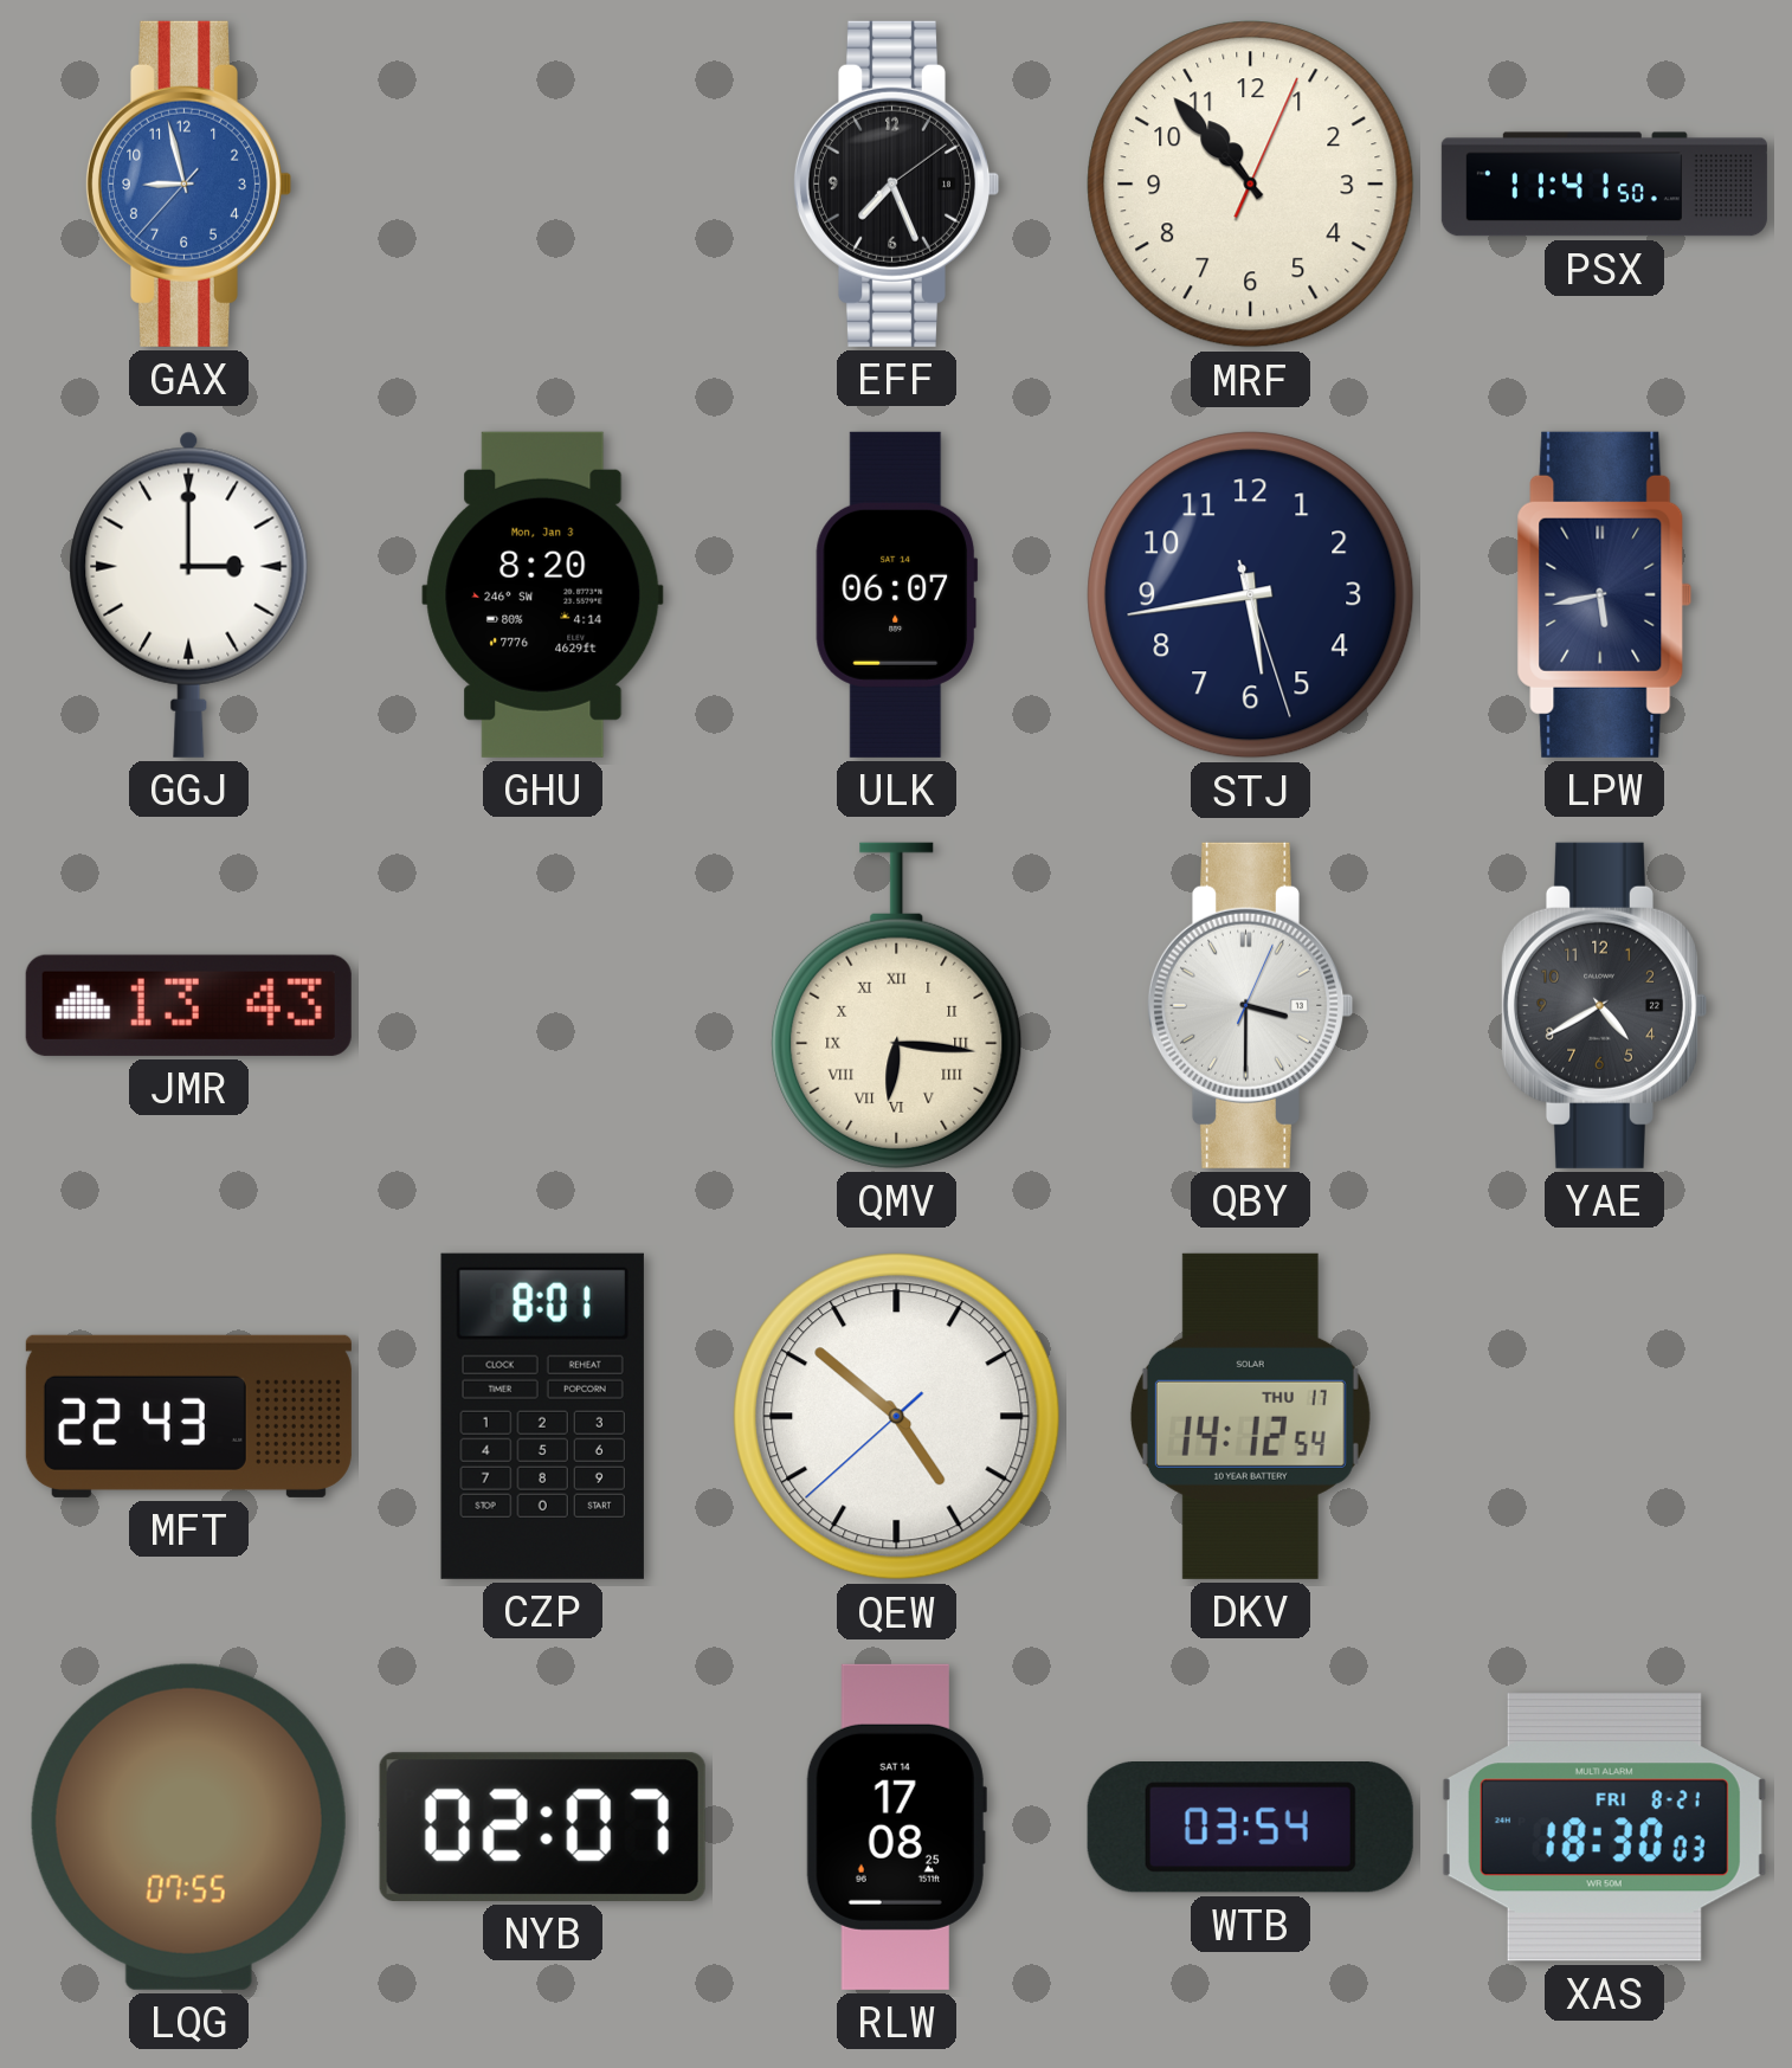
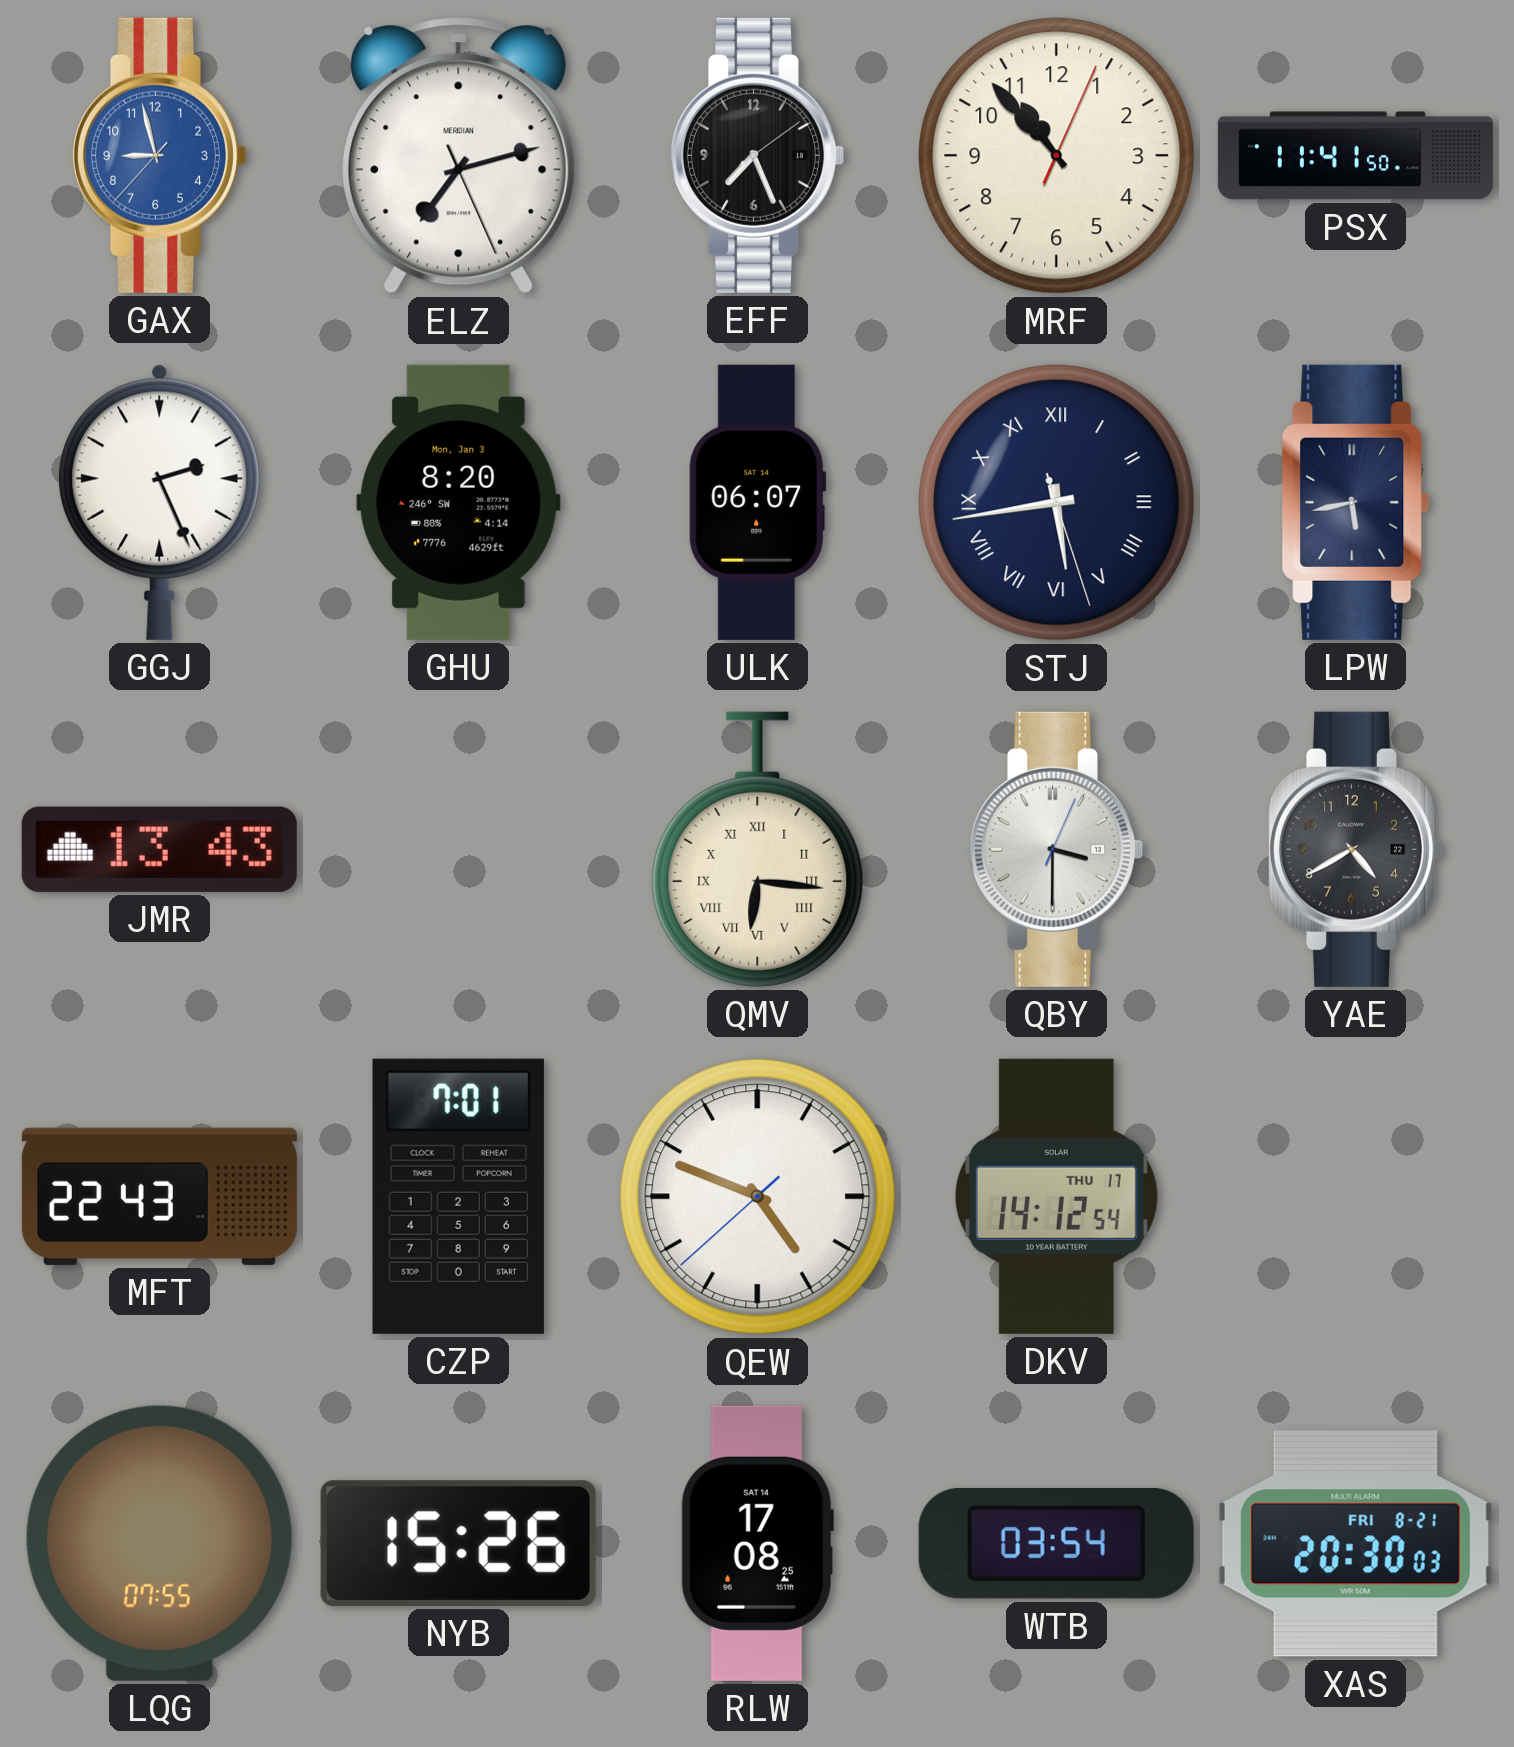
ELZ: none -> 7:12 (459, 156)
GGJ: 3:00 -> 2:26 (160, 502)
STJ numerals: Arabic -> Roman (1057, 503)
CZP: 8:01 -> 7:01 (458, 1196)
QEW: 4:51 -> 4:48 (758, 1197)
NYB: 02:07 -> 15:26 (458, 1543)
XAS: 18:30 -> 20:30 (1355, 1544)
